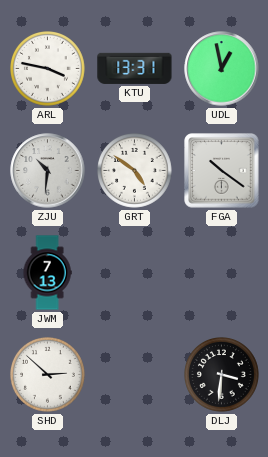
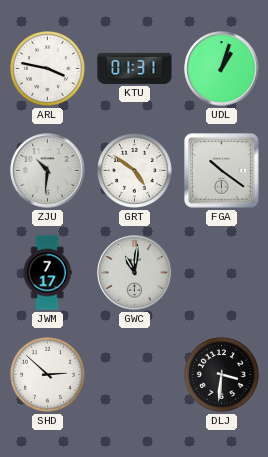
KTU: 13:31 -> 01:31 (135, 68)
UDL: 12:58 -> 1:03 (222, 69)
JWM: 7:13 -> 7:17 (47, 273)
GWC: none -> 11:01 (135, 273)
